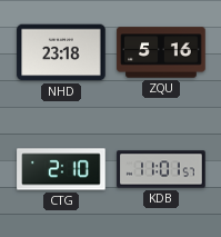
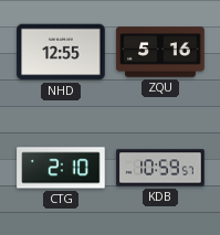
NHD: 23:18 -> 12:55 (61, 52)
KDB: 11:01 -> 10:59 (160, 168)
